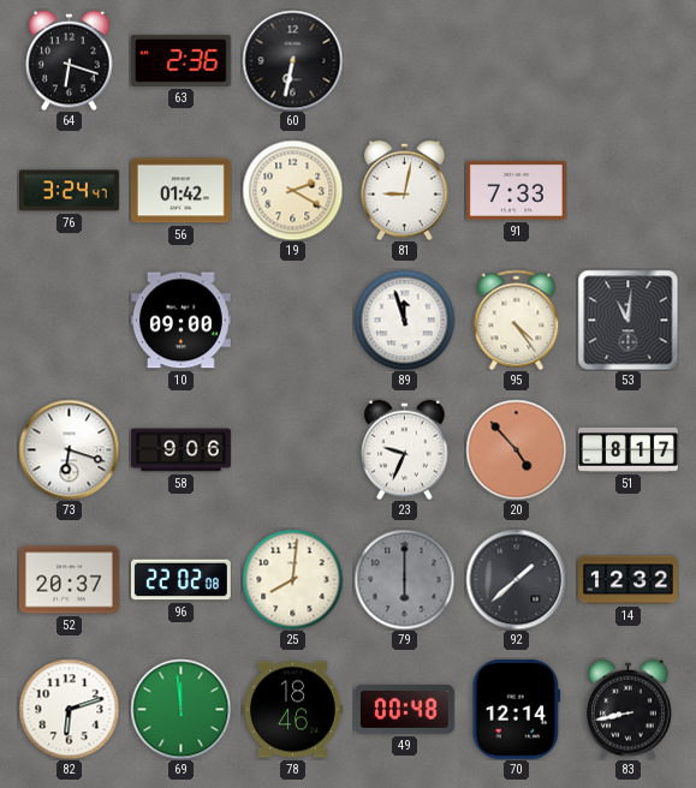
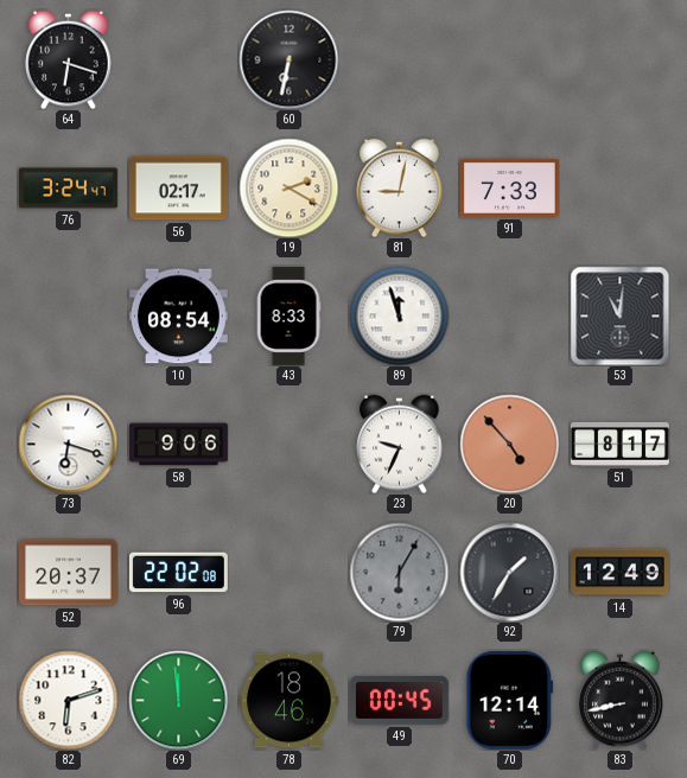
63: 2:36 -> none (180, 60)
56: 01:42 -> 02:17 (178, 189)
10: 09:00 -> 08:54 (178, 317)
43: none -> 8:33 (288, 315)
95: 4:24 -> none (517, 320)
25: 8:01 -> none (292, 579)
79: 6:00 -> 6:05 (399, 572)
92: 1:38 -> 1:35 (509, 572)
14: 12:32 -> 12:49 (621, 573)
49: 00:48 -> 00:45 (399, 700)
